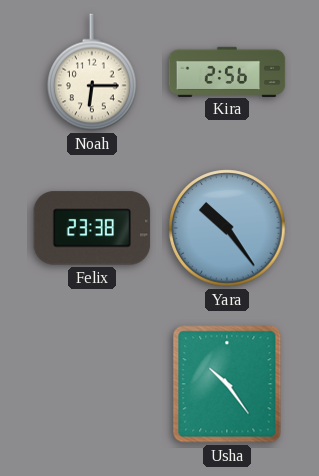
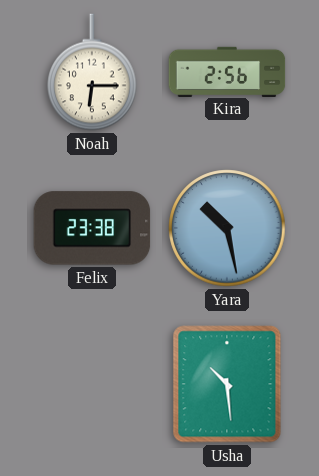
Yara: 10:24 -> 10:28 (227, 228)
Usha: 10:24 -> 10:29 (227, 384)
